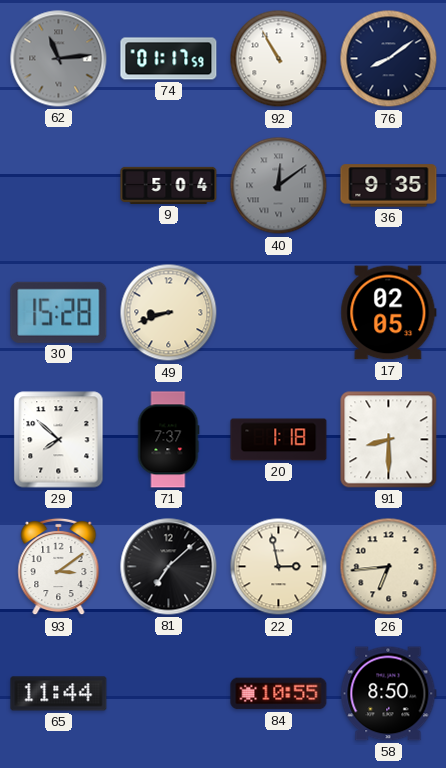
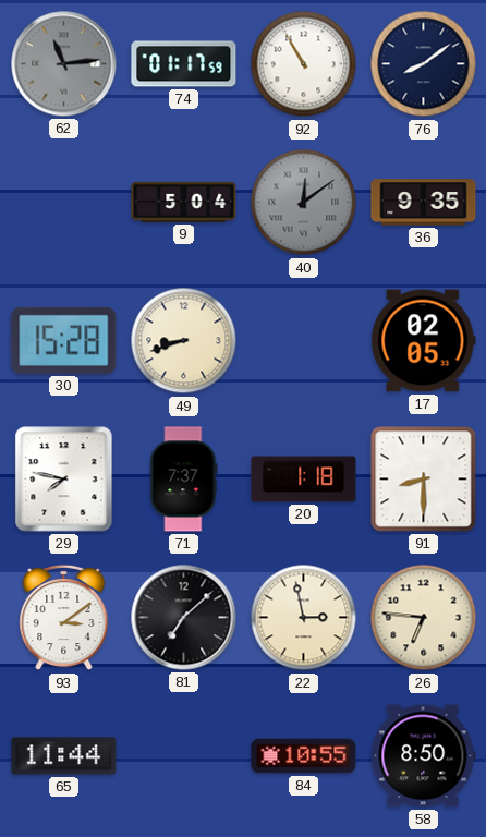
29: 7:52 -> 7:47 (64, 480)
26: 6:44 -> 6:46 (424, 618)
